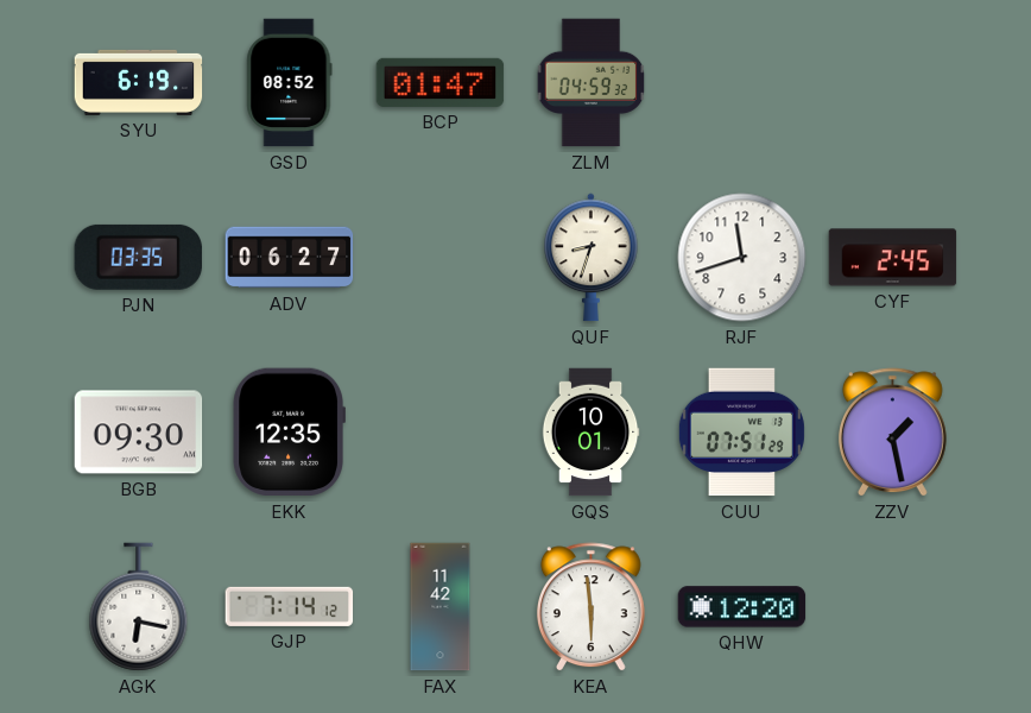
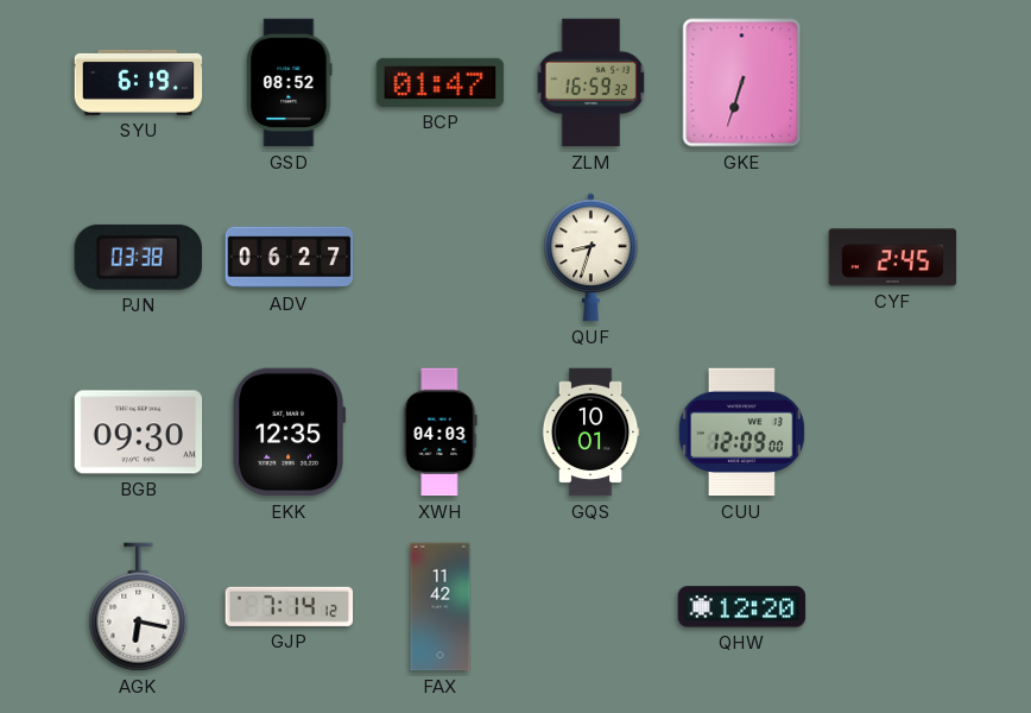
ZLM: 04:59 -> 16:59 (592, 83)
GKE: none -> 6:33 (742, 83)
PJN: 03:35 -> 03:38 (138, 257)
RJF: 11:42 -> none (742, 258)
XWH: none -> 04:03 (441, 433)
CUU: 07:51 -> 12:09 (741, 433)
ZZV: 1:28 -> none (892, 433)
KEA: 5:59 -> none (590, 607)
